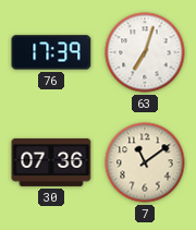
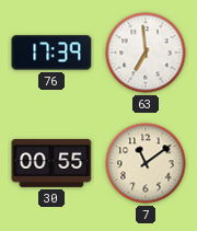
63: 7:03 -> 6:59 (146, 53)
30: 07:36 -> 00:55 (51, 163)
